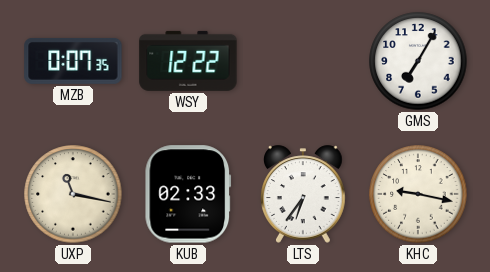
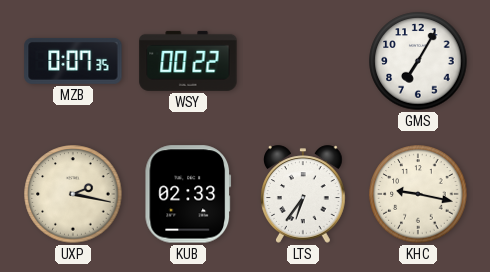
WSY: 12:22 -> 00:22 (188, 61)
UXP: 11:17 -> 2:17 (73, 194)
